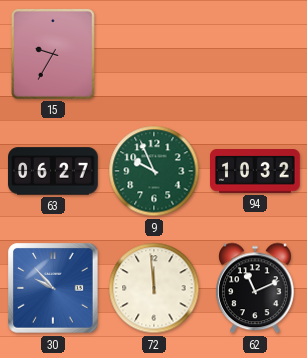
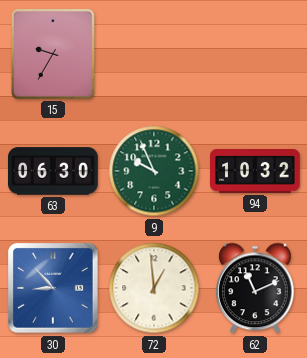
63: 06:27 -> 06:30 (54, 171)
30: 9:53 -> 8:53 (53, 288)
72: 11:59 -> 12:59 (154, 288)
